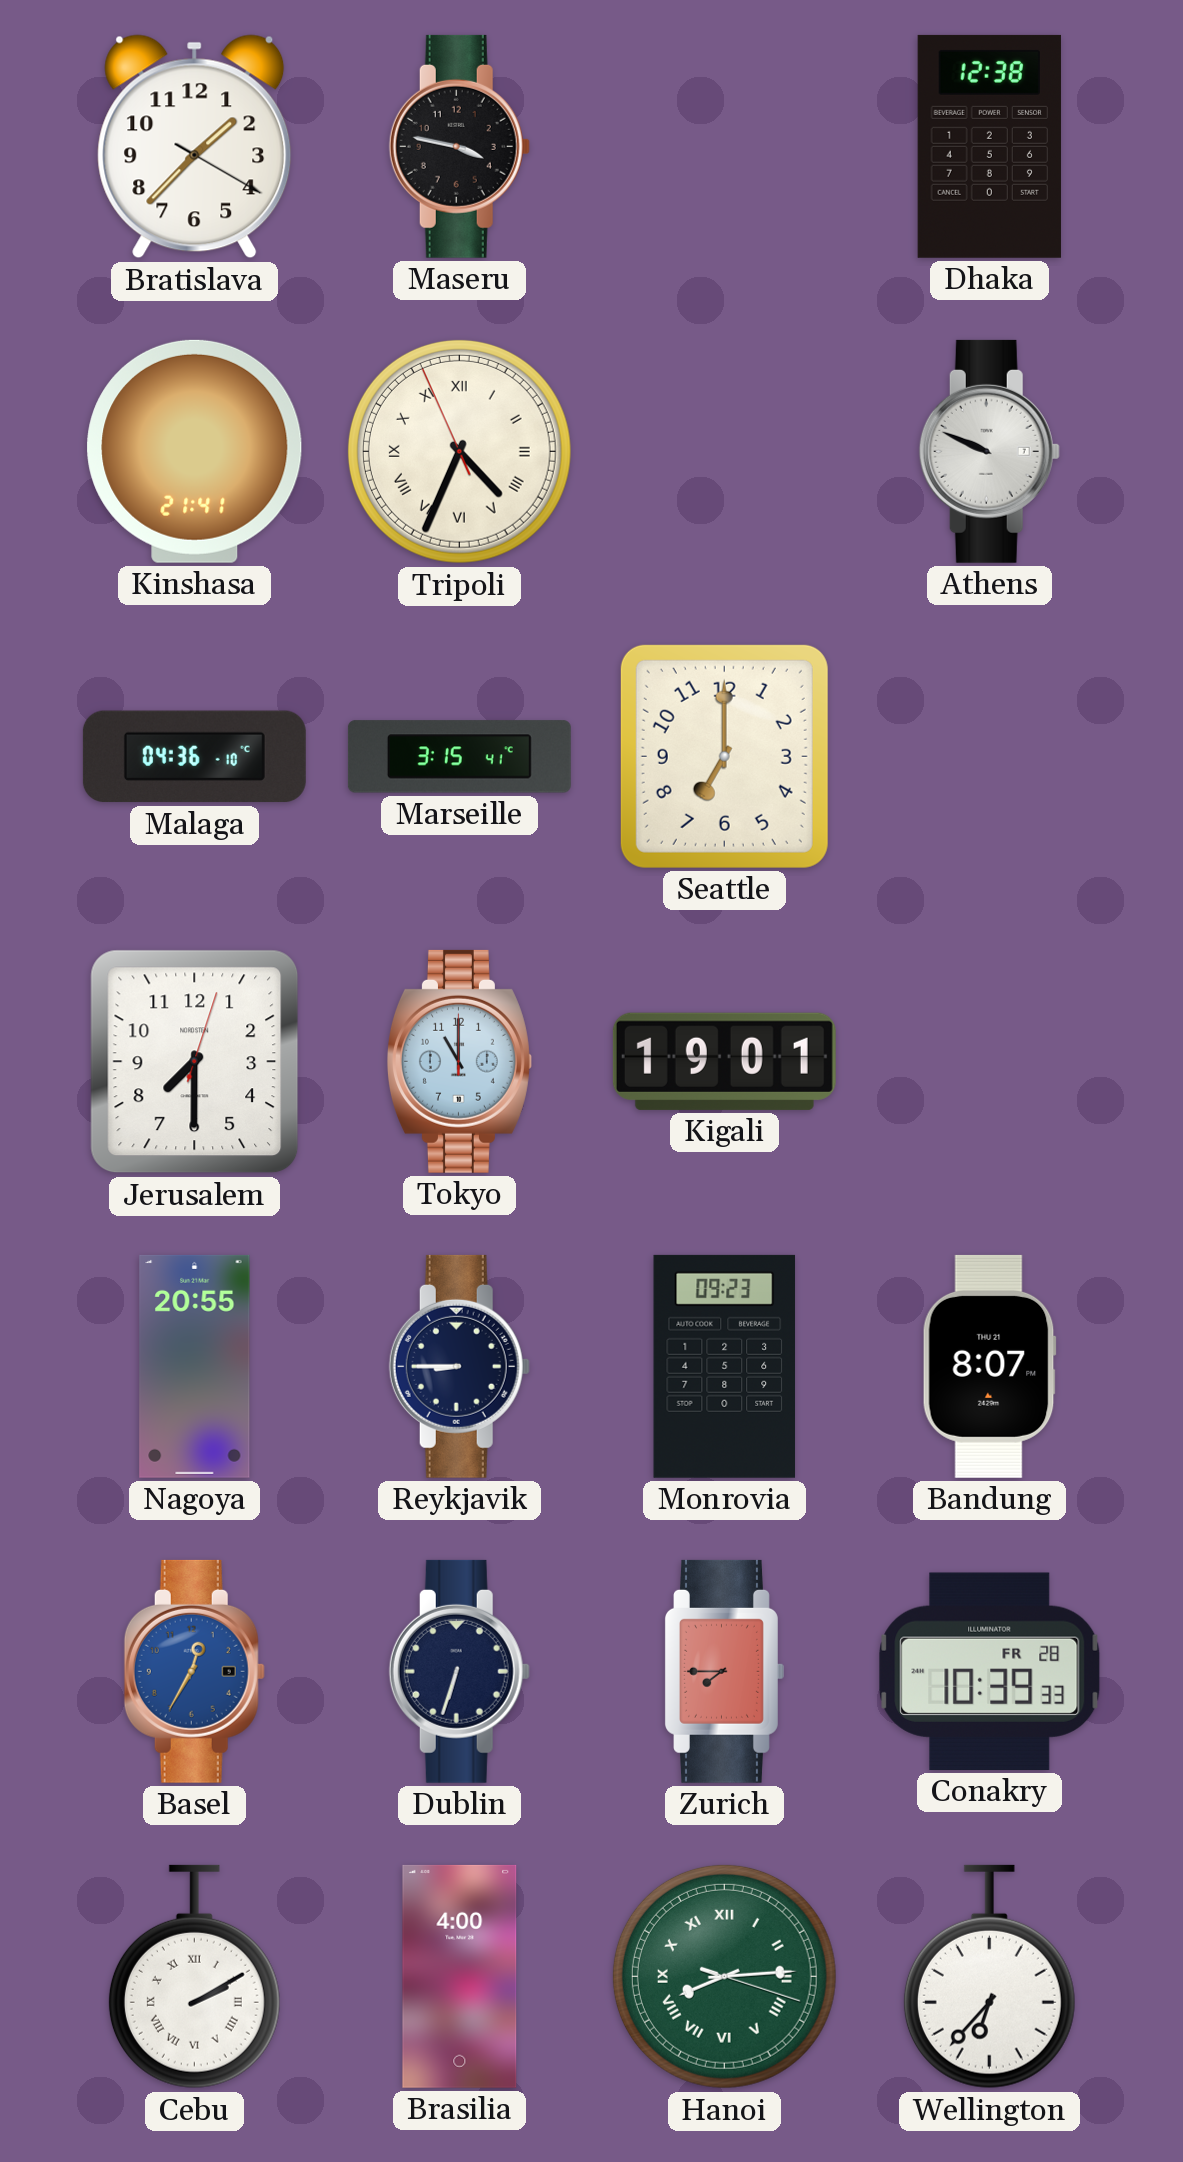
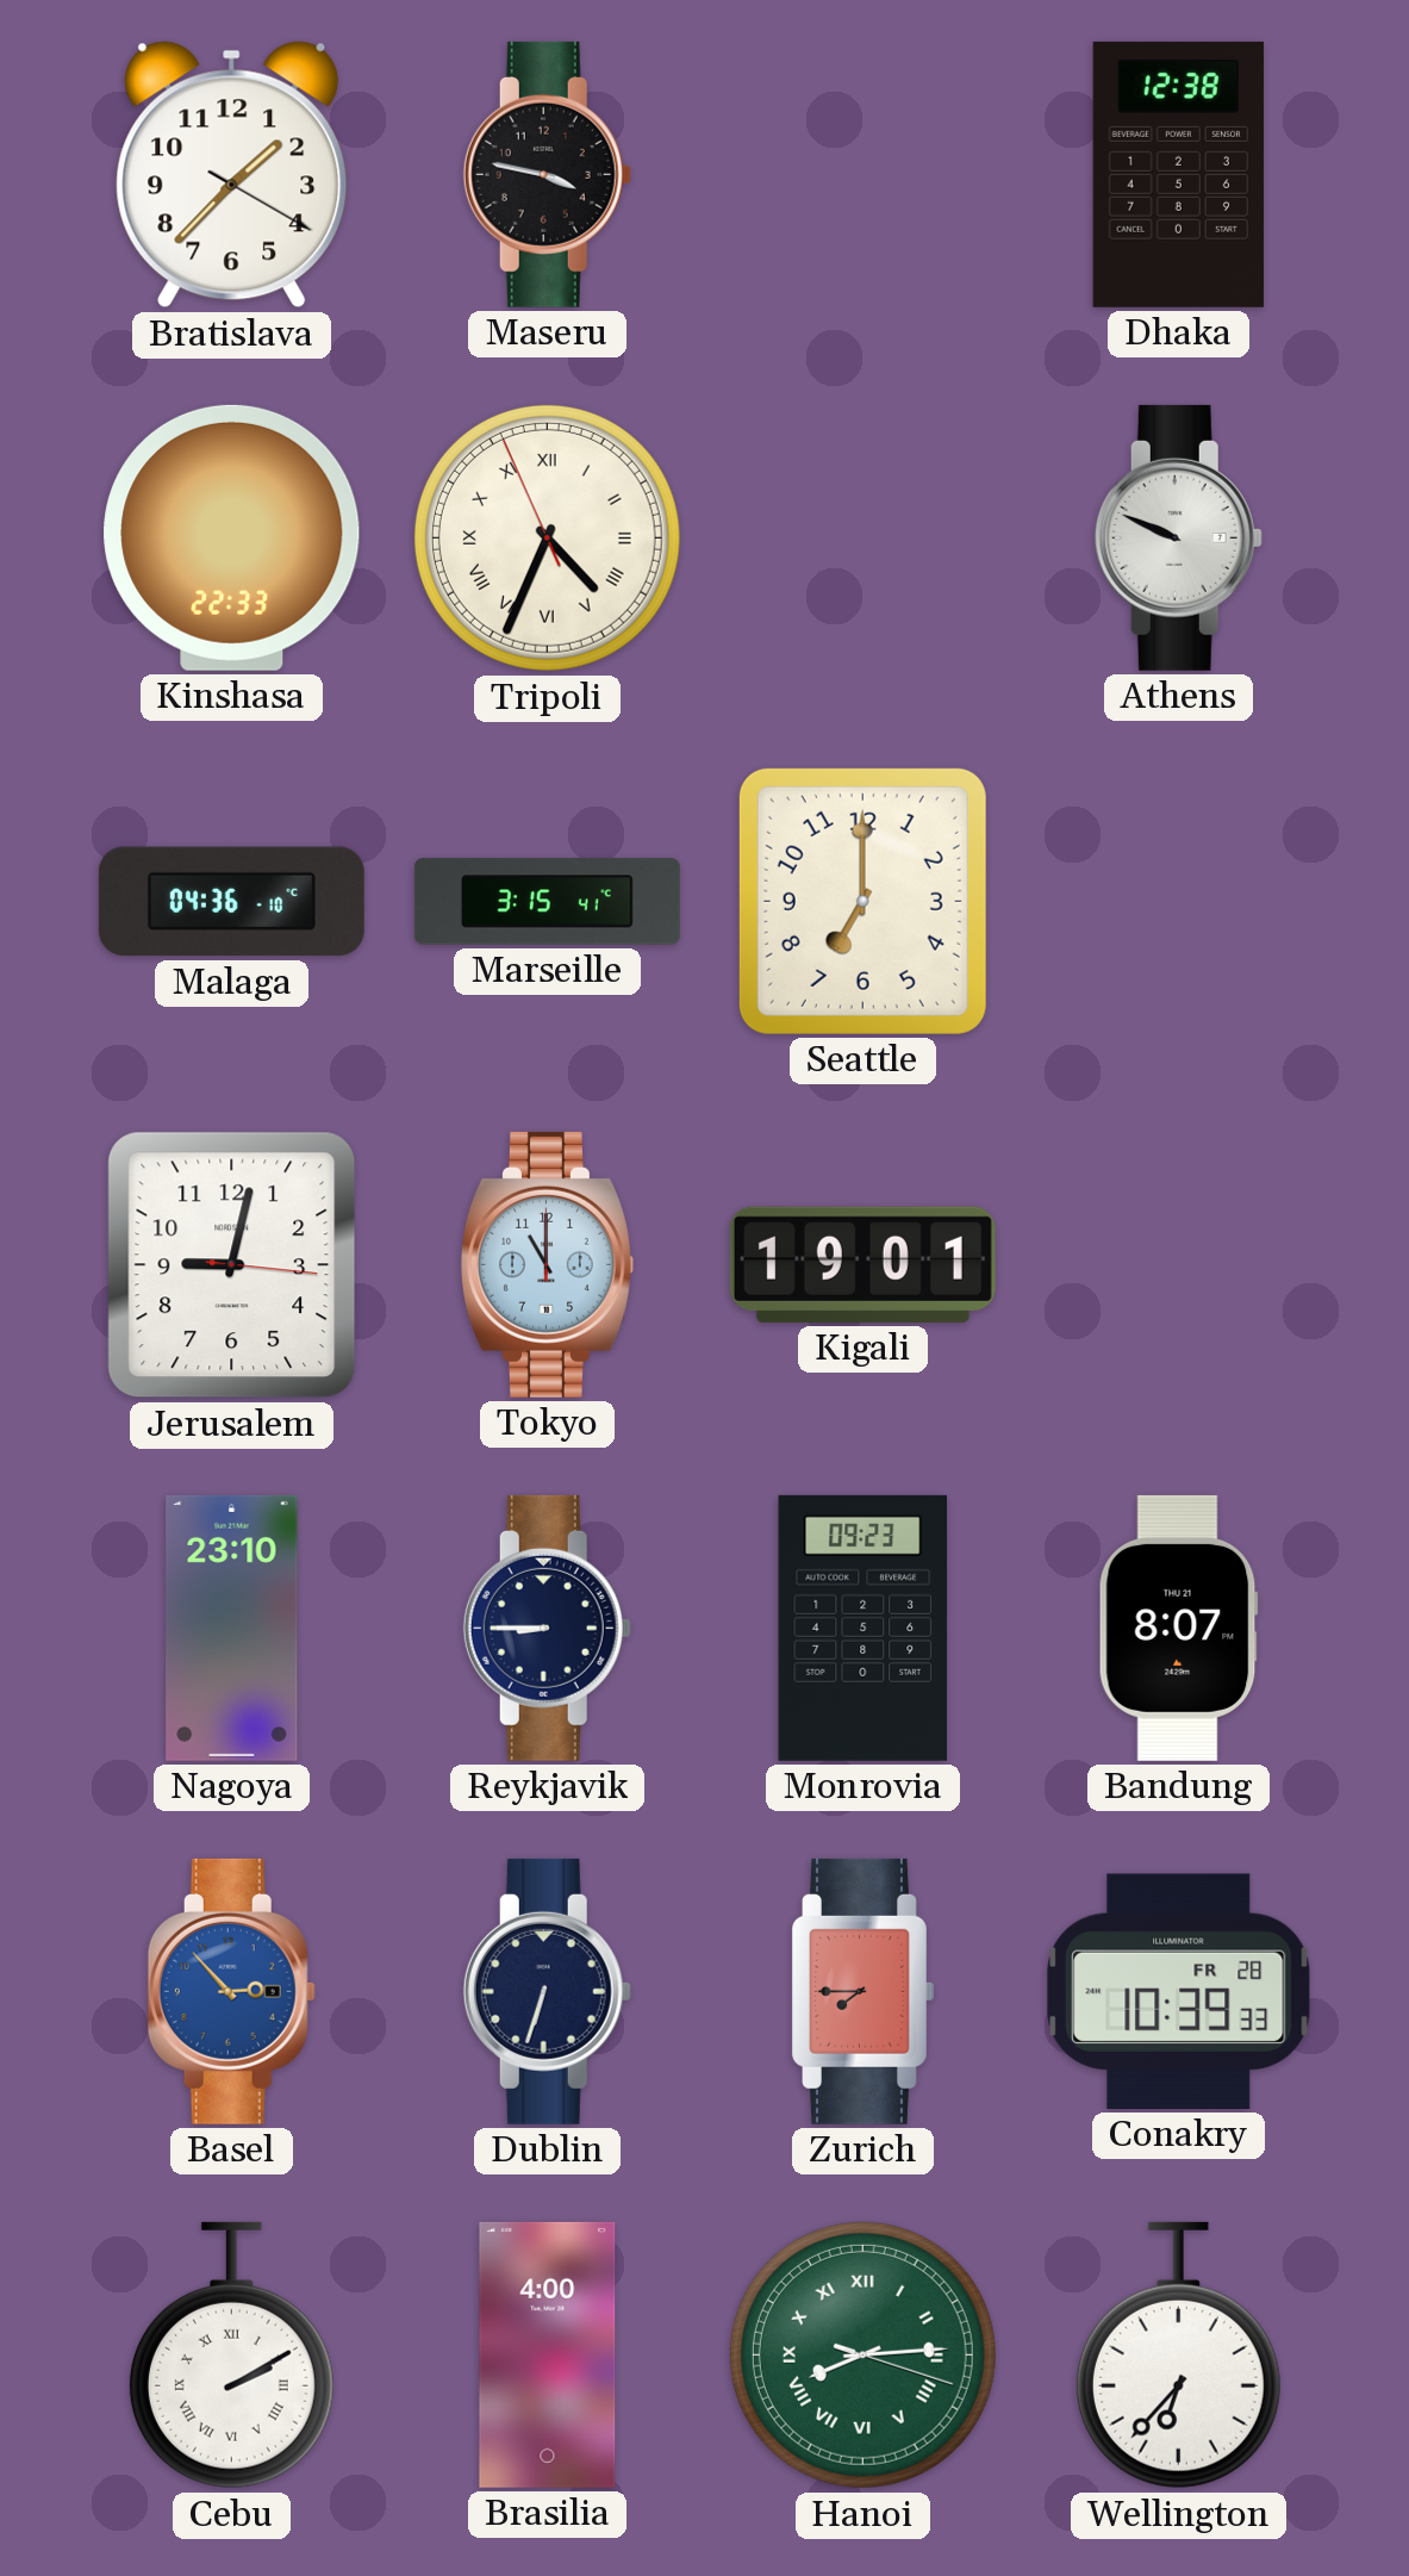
Kinshasa: 21:41 -> 22:33 (232, 537)
Jerusalem: 7:30 -> 9:02 (232, 1265)
Nagoya: 20:55 -> 23:10 (232, 1628)
Basel: 12:35 -> 2:53 (231, 1991)
